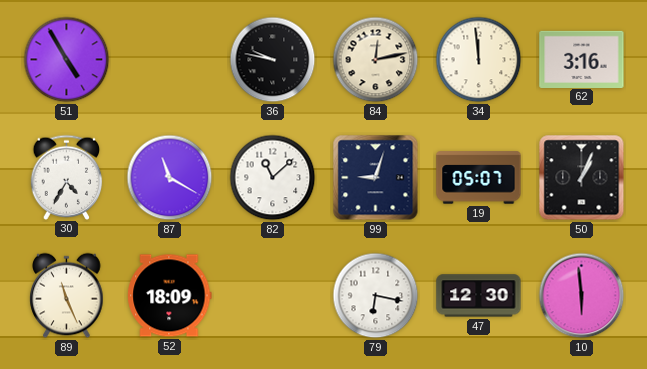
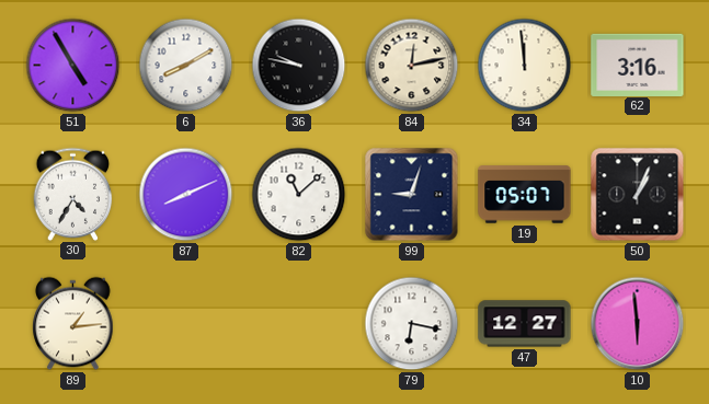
6: none -> 8:10 (186, 66)
87: 11:20 -> 8:11 (186, 195)
89: 11:26 -> 1:14 (73, 324)
52: 18:09 -> none (170, 296)
47: 12:30 -> 12:27 (525, 324)
